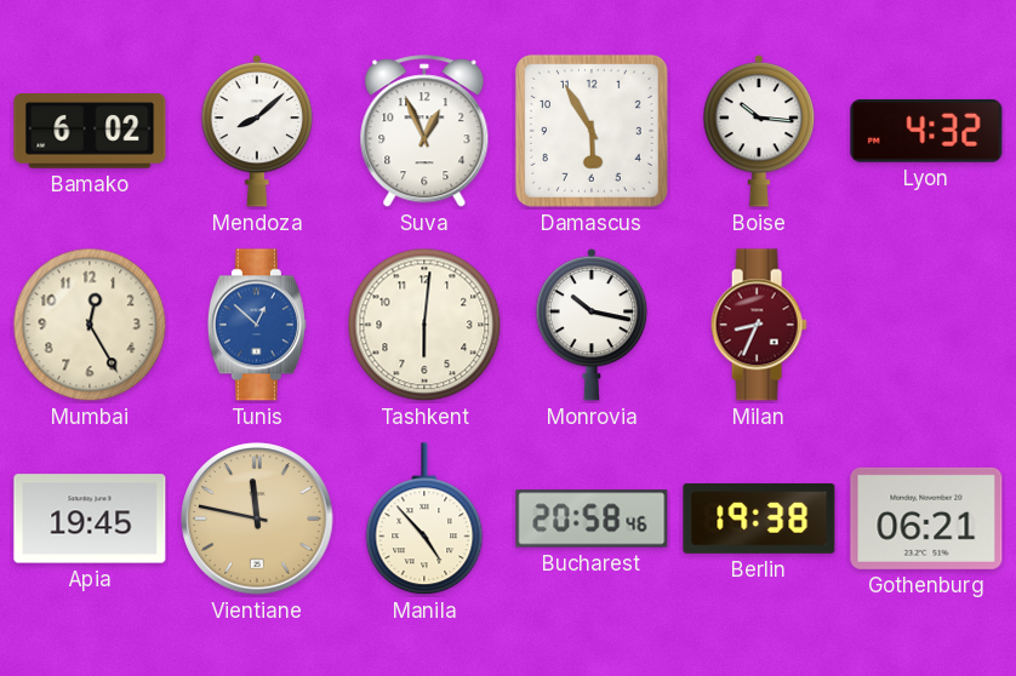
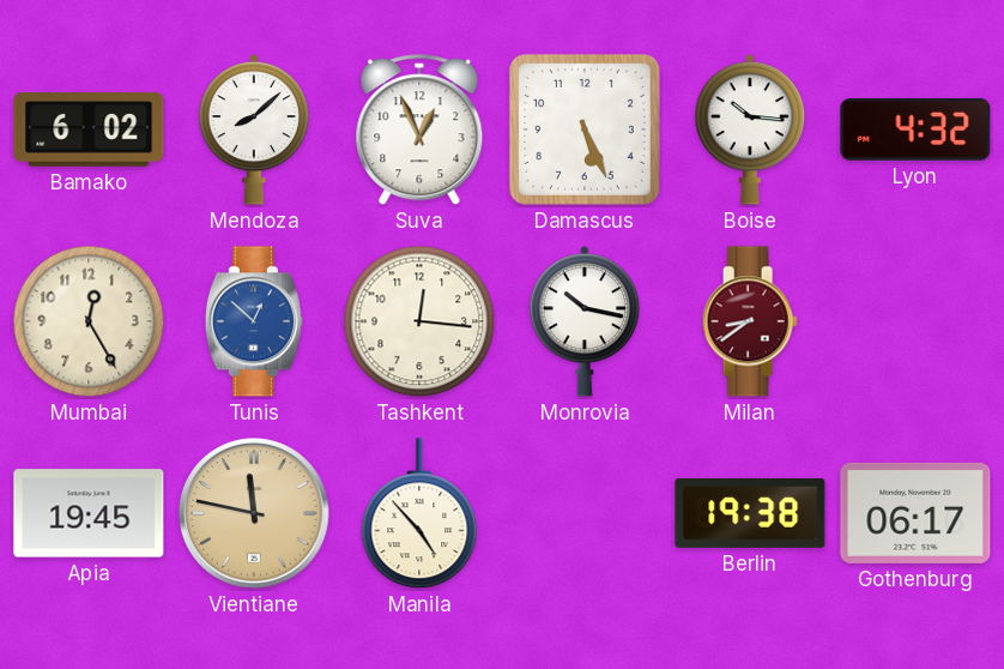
Damascus: 5:55 -> 5:26 (585, 129)
Tashkent: 6:01 -> 12:16 (419, 321)
Milan: 8:34 -> 8:39 (750, 321)
Bucharest: 20:58 -> none (592, 519)
Gothenburg: 06:21 -> 06:17 (915, 513)
